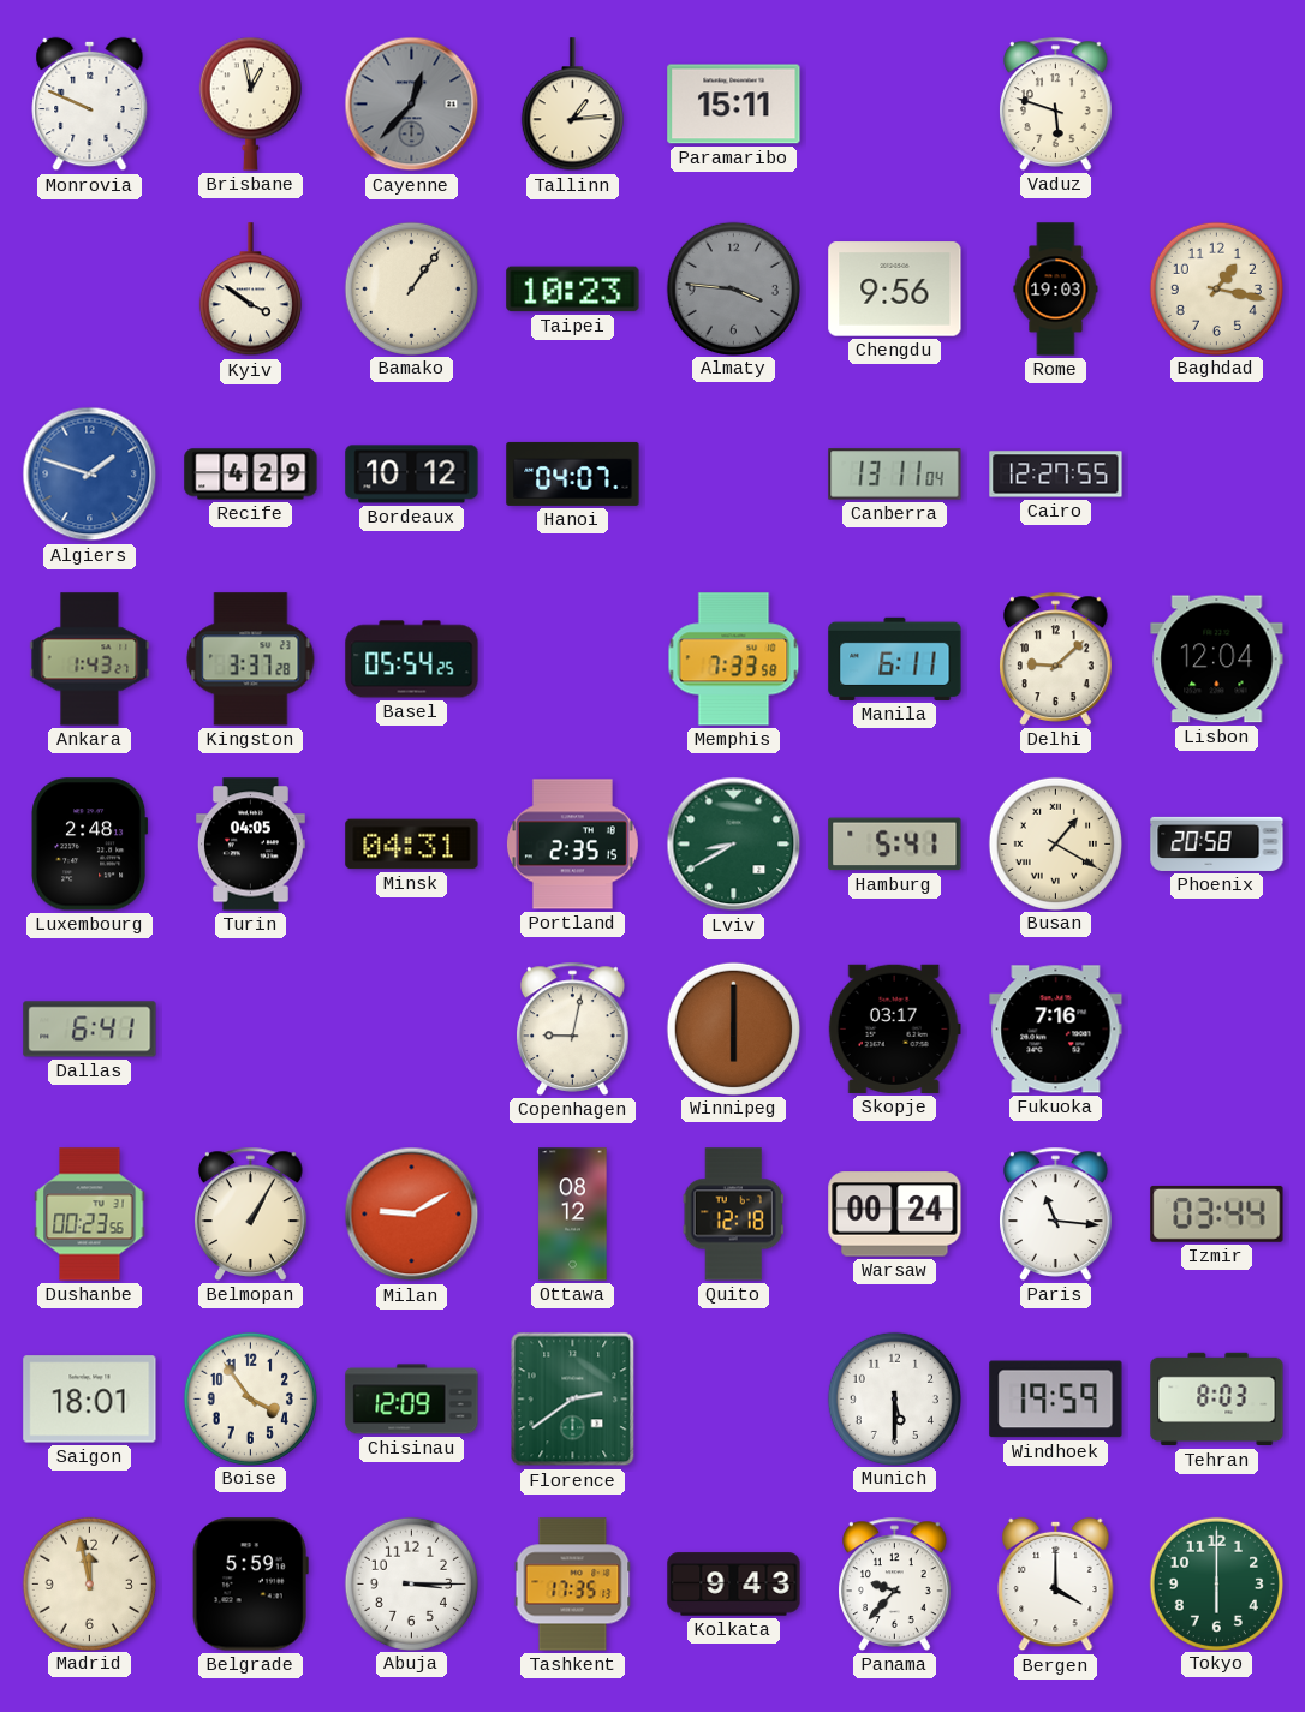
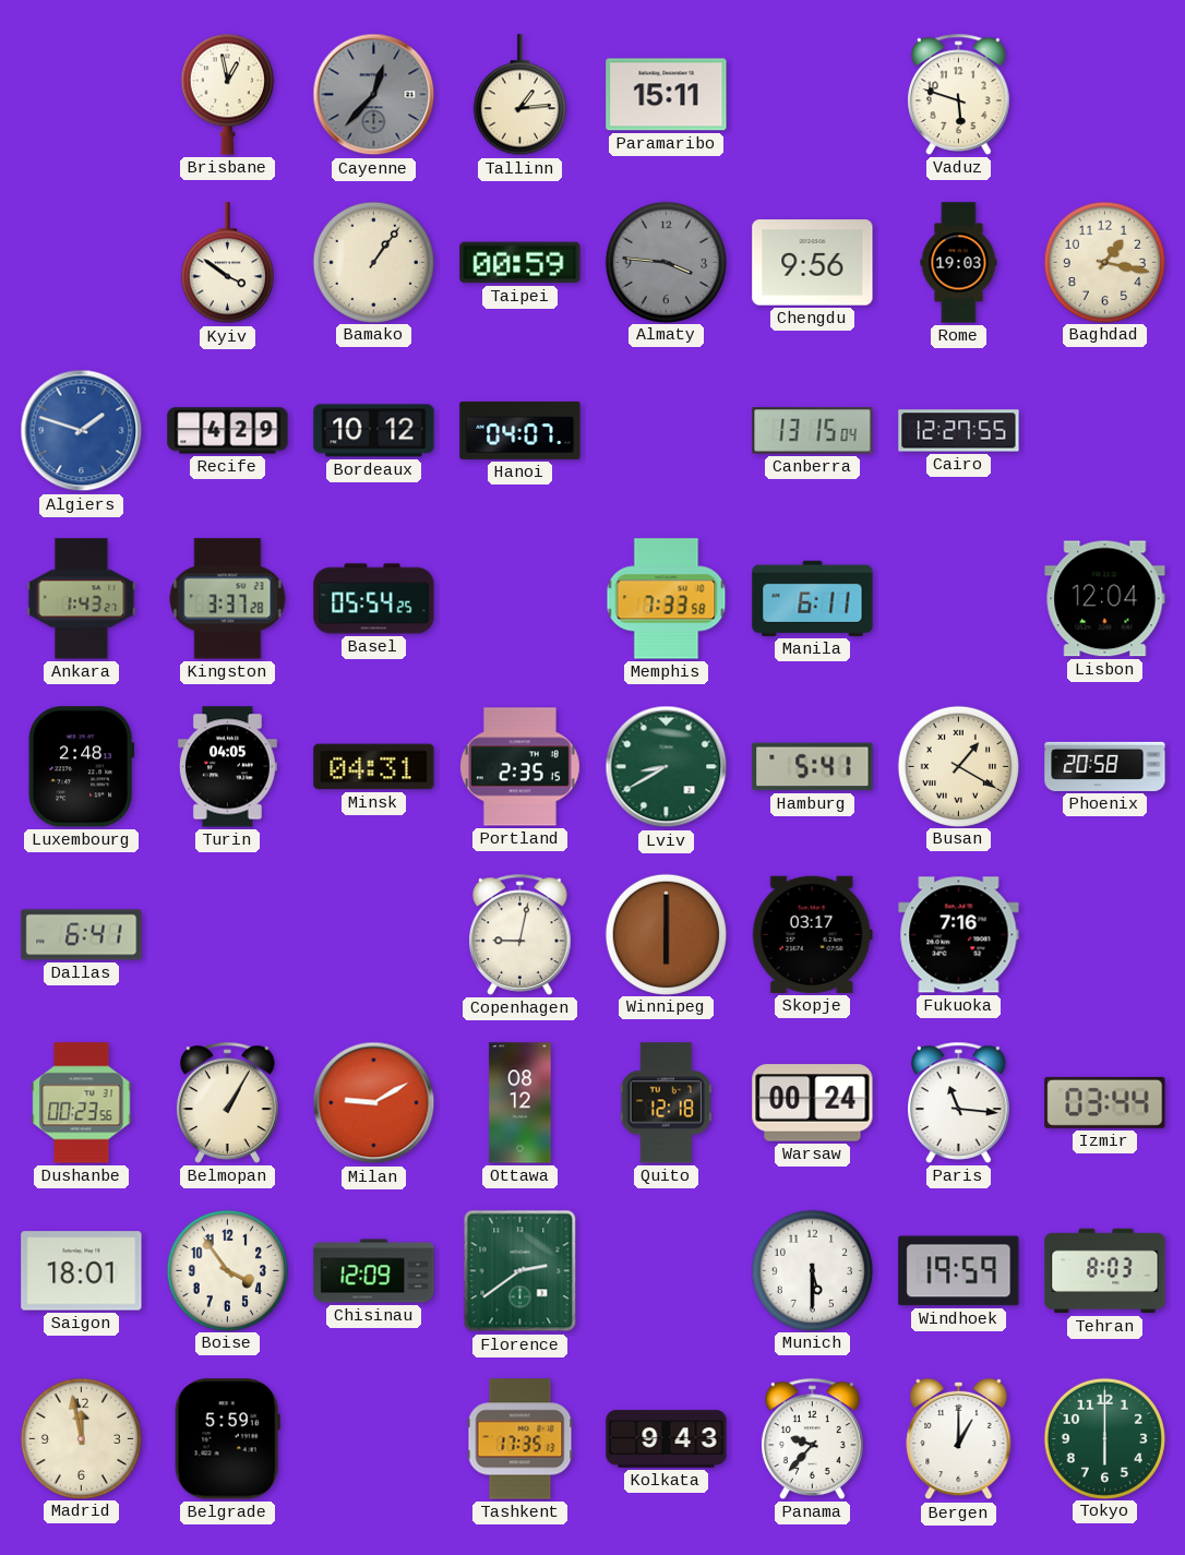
Monrovia: 9:49 -> none (90, 105)
Taipei: 10:23 -> 00:59 (520, 263)
Canberra: 13:11 -> 13:15 (813, 431)
Delhi: 9:08 -> none (1056, 658)
Abuja: 3:15 -> none (411, 1583)
Bergen: 4:00 -> 1:00 (959, 1439)
